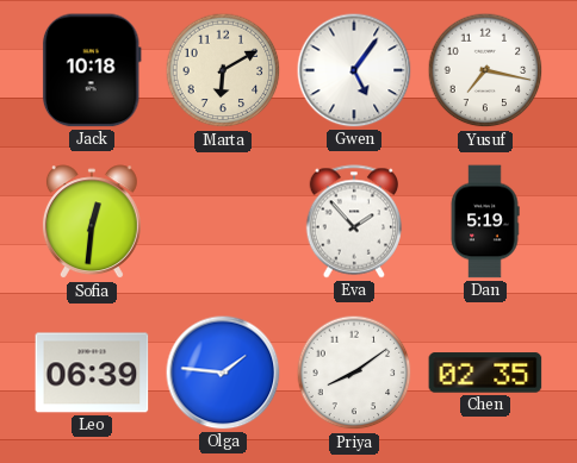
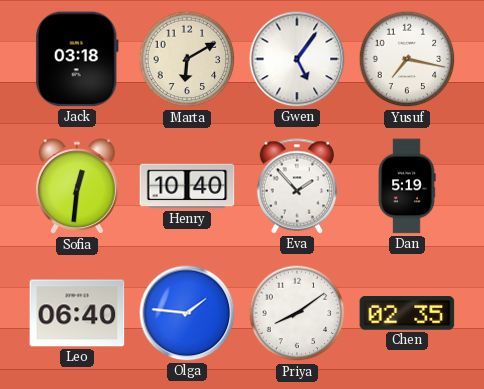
Jack: 10:18 -> 03:18 (77, 59)
Henry: none -> 10:40 (187, 186)
Leo: 06:39 -> 06:40 (77, 313)
